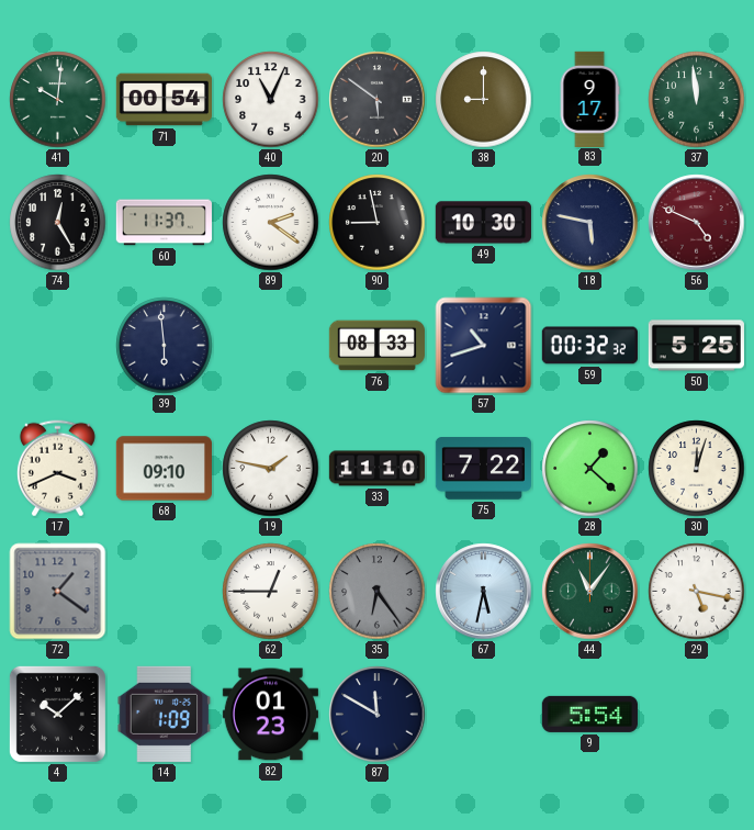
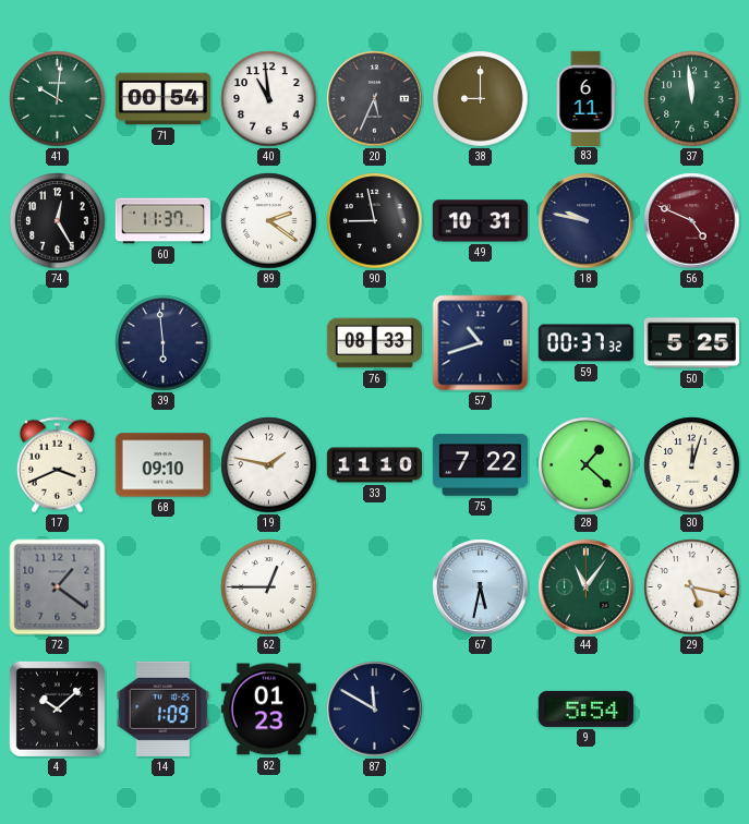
40: 11:04 -> 10:59 (269, 99)
20: 5:51 -> 5:34 (375, 99)
83: 9:17 -> 6:11 (585, 98)
49: 10:30 -> 10:31 (480, 221)
18: 5:47 -> 9:47 (587, 221)
59: 00:32 -> 00:37 (585, 343)
35: 6:24 -> none (378, 592)
